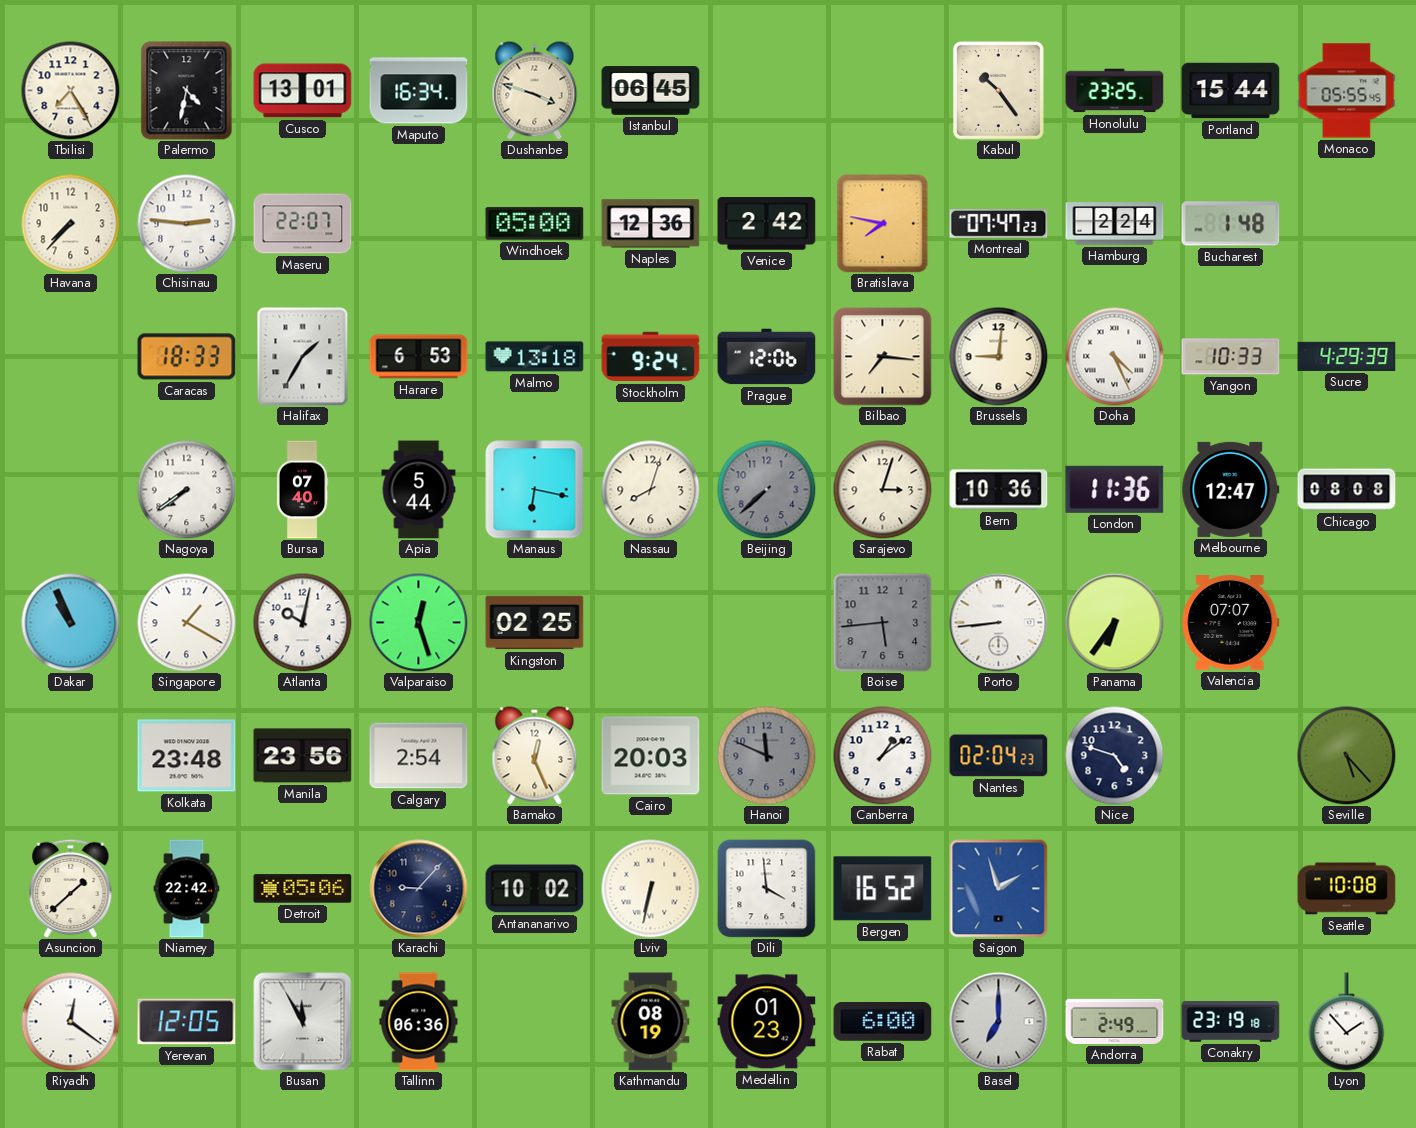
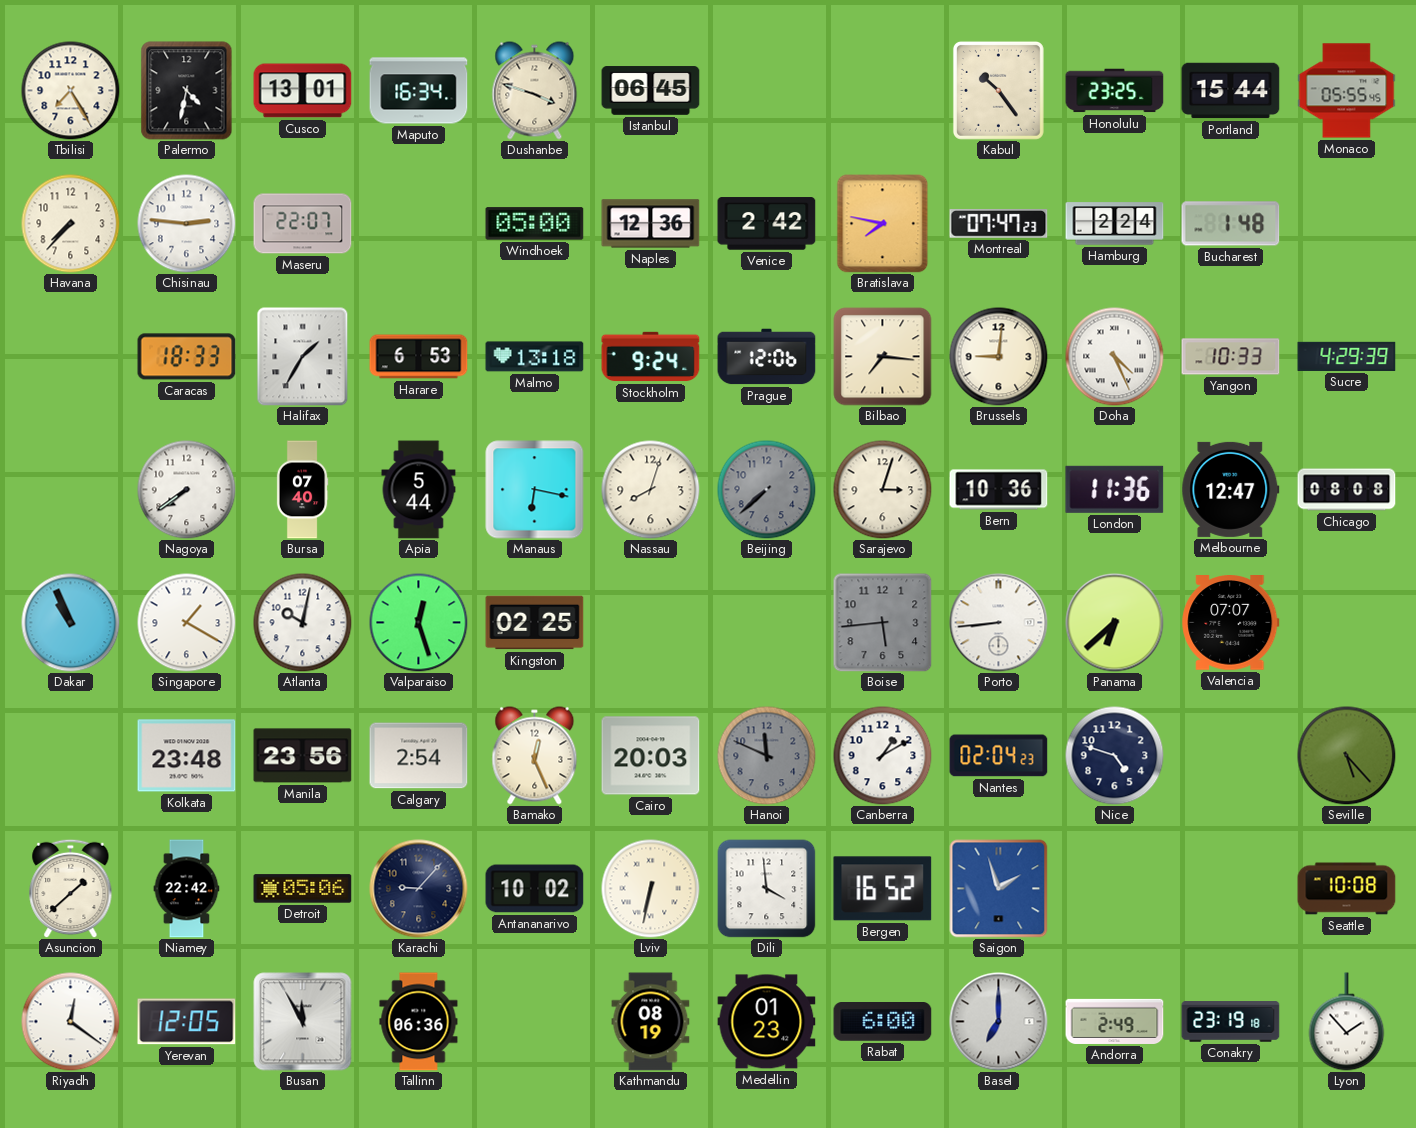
Panama: 6:36 -> 6:38 (1115, 623)
Canberra: 1:09 -> 1:10 (883, 756)
